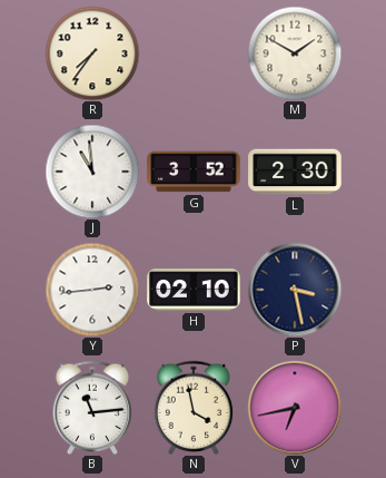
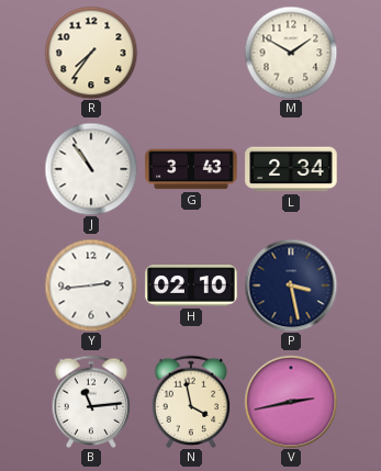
J: 10:59 -> 10:54 (91, 169)
G: 3:52 -> 3:43 (191, 169)
L: 2:30 -> 2:34 (291, 169)
V: 6:43 -> 2:43 (291, 402)
